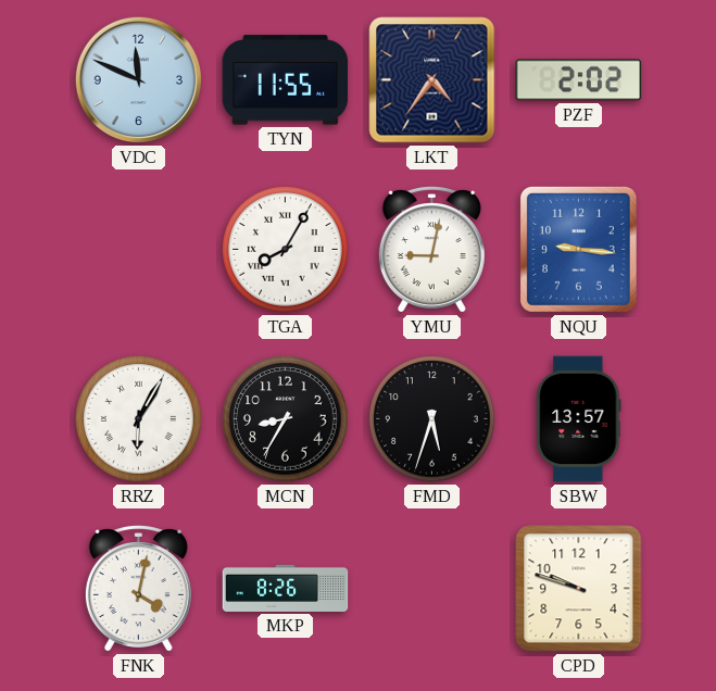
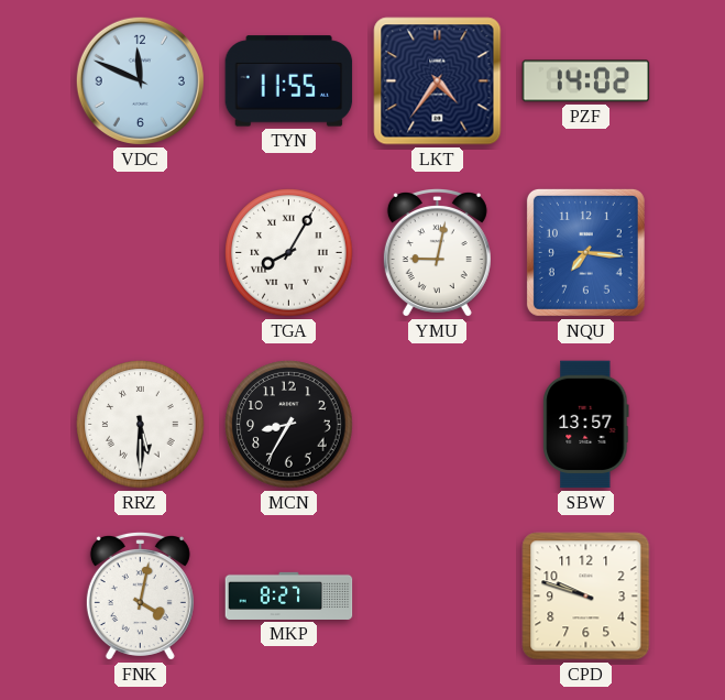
PZF: 2:02 -> 14:02 (586, 81)
NQU: 9:16 -> 7:16 (585, 252)
RRZ: 6:05 -> 5:30 (141, 425)
FMD: 5:33 -> none (432, 419)
MKP: 8:26 -> 8:27 (289, 595)
